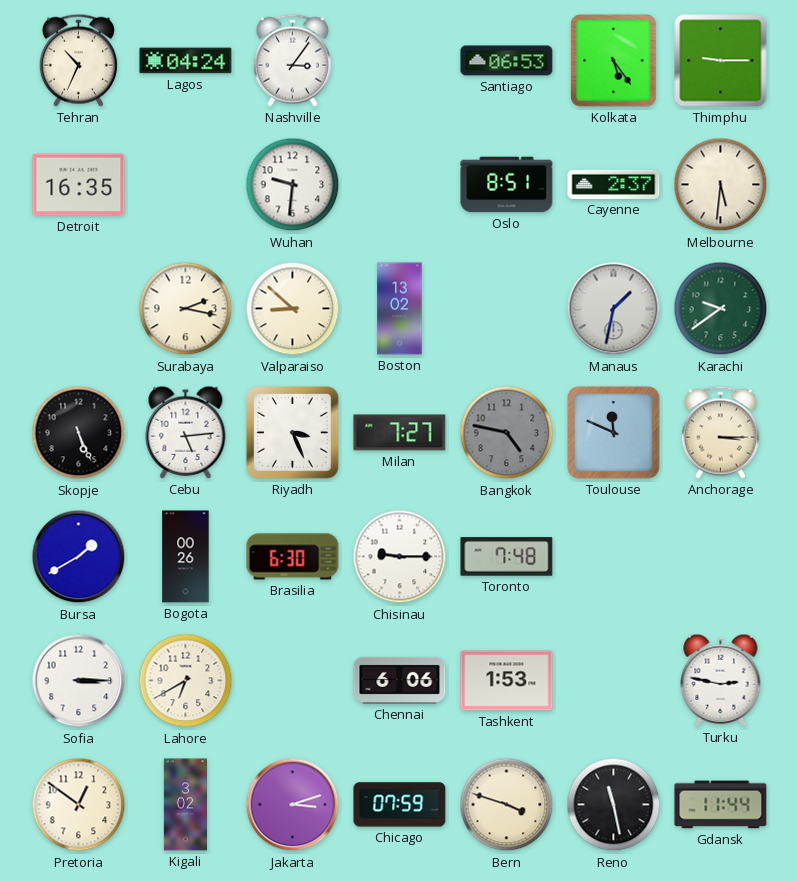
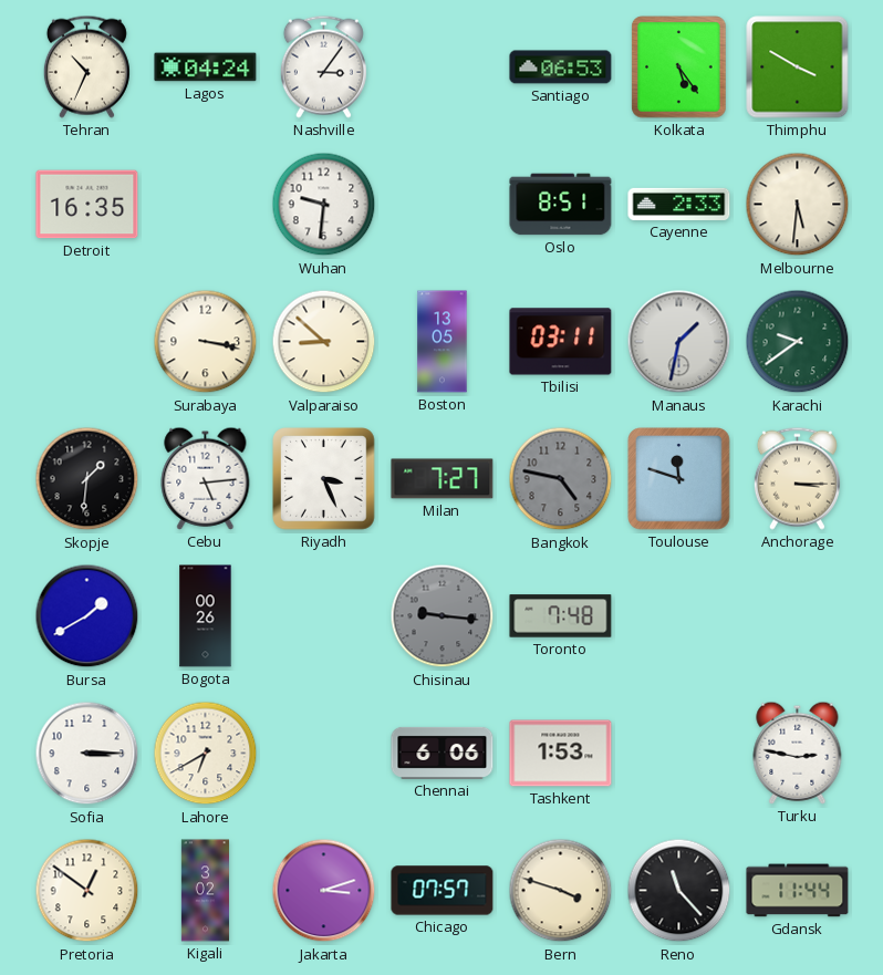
Thimphu: 9:15 -> 3:50 (798, 68)
Cayenne: 2:37 -> 2:33 (679, 204)
Surabaya: 2:17 -> 3:17 (206, 342)
Boston: 13:02 -> 13:05 (443, 342)
Tbilisi: none -> 03:11 (561, 342)
Skopje: 5:26 -> 1:31 (87, 479)
Toulouse: 11:49 -> 11:48 (679, 479)
Brasilia: 6:30 -> none (293, 557)
Chisinau: 9:15 -> 9:16 (443, 616)
Chisinau dial: white -> grey (443, 616)
Chicago: 07:59 -> 07:57 (443, 891)
Reno: 11:28 -> 11:23 (679, 891)
